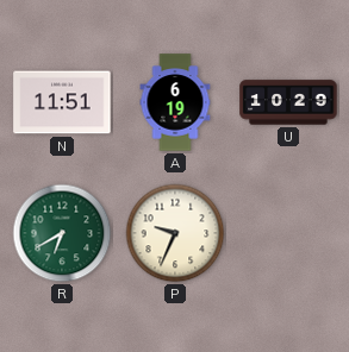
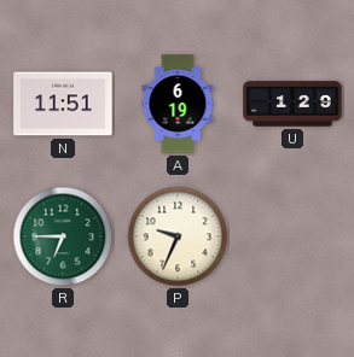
U: 10:29 -> 1:29 (292, 104)
R: 6:40 -> 6:45 (63, 236)
